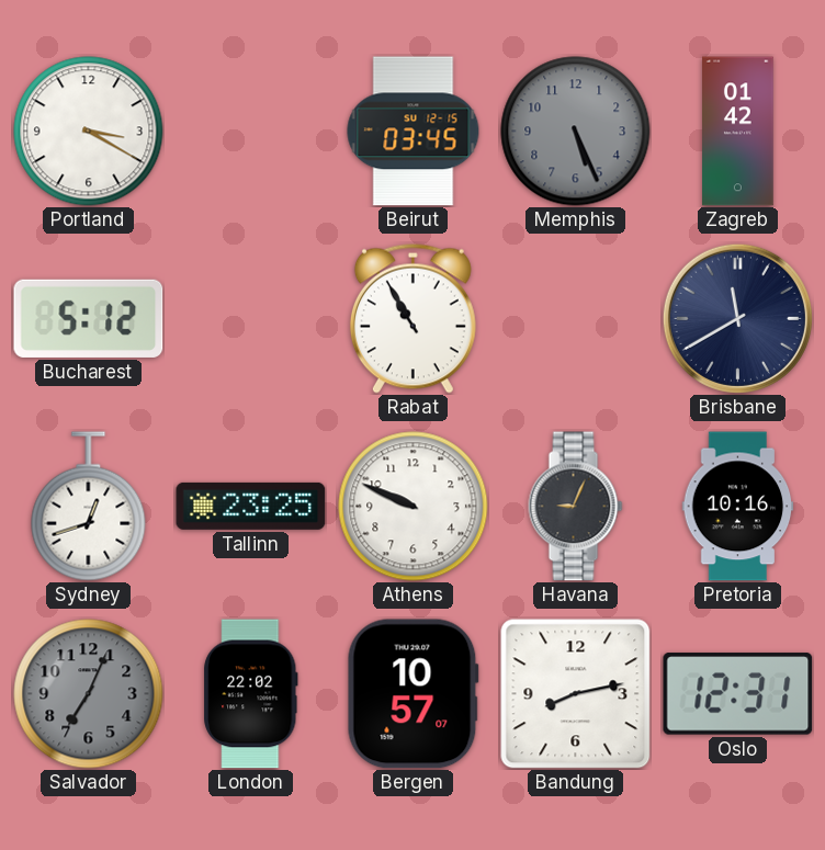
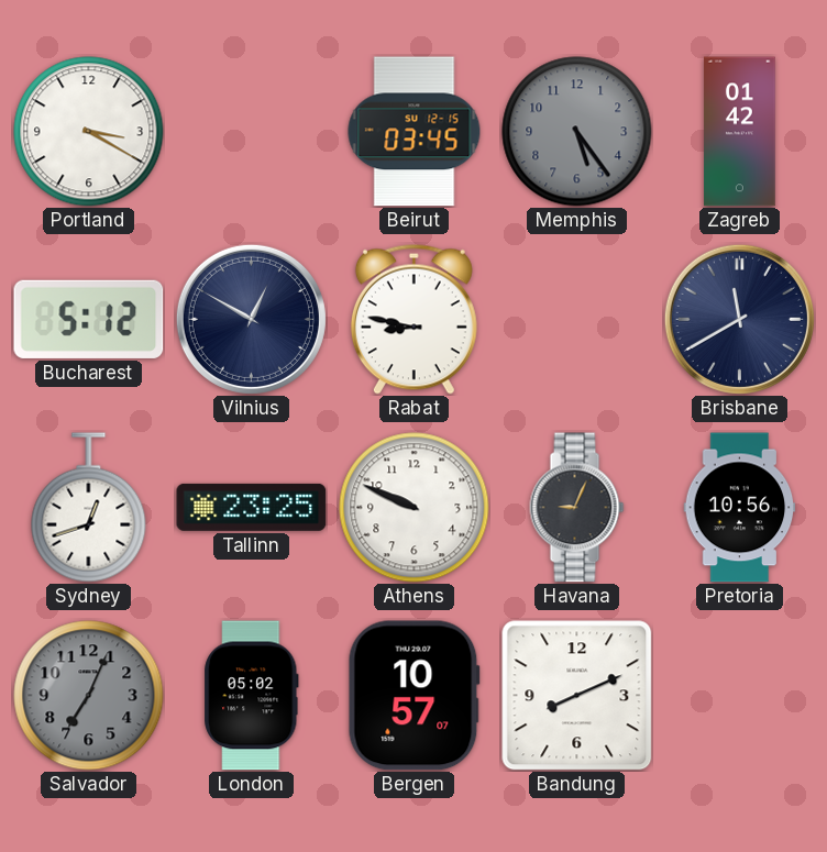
Memphis: 5:26 -> 5:24 (577, 132)
Vilnius: none -> 12:50 (251, 319)
Rabat: 10:55 -> 8:47 (413, 319)
Pretoria: 10:16 -> 10:56 (740, 508)
London: 22:02 -> 05:02 (252, 696)
Bandung: 8:13 -> 8:11 (577, 696)
Oslo: 12:31 -> none (738, 694)
